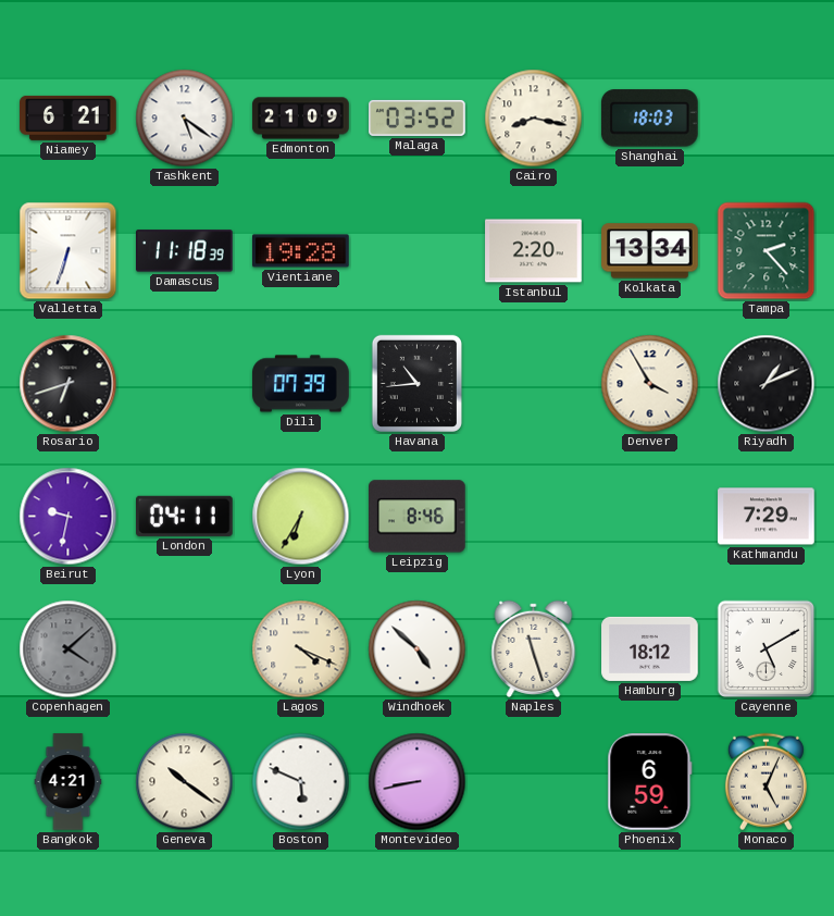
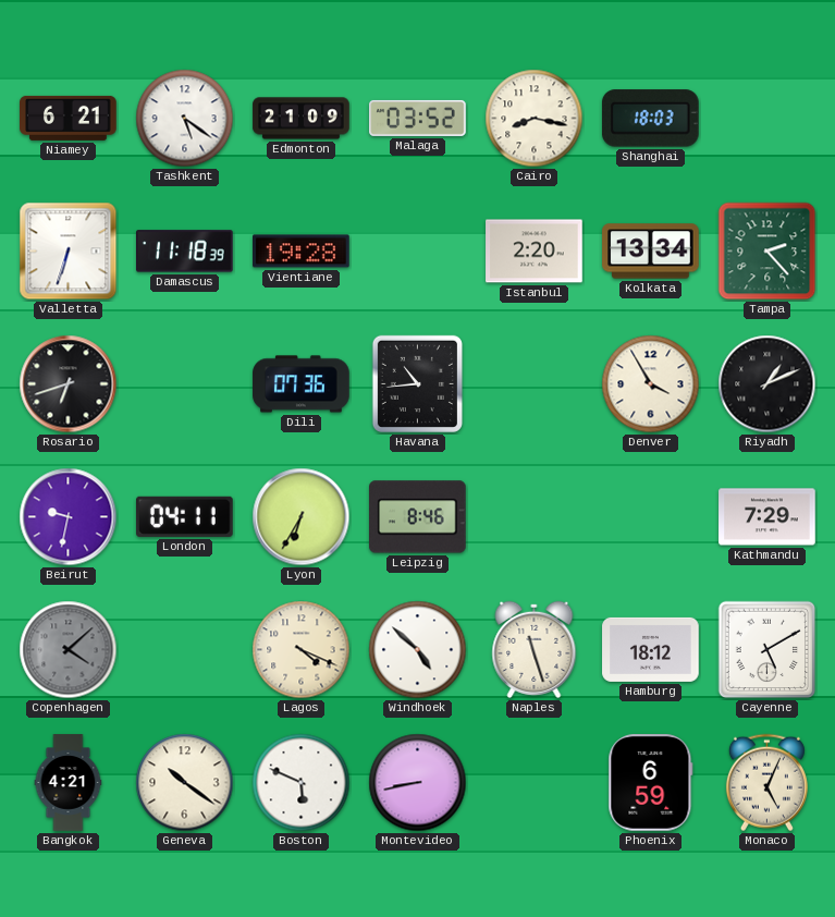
Dili: 07:39 -> 07:36 (302, 384)
